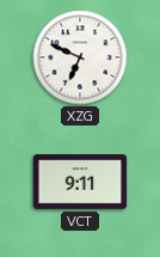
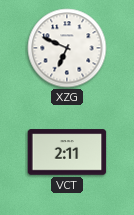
VCT: 9:11 -> 2:11 (67, 152)
